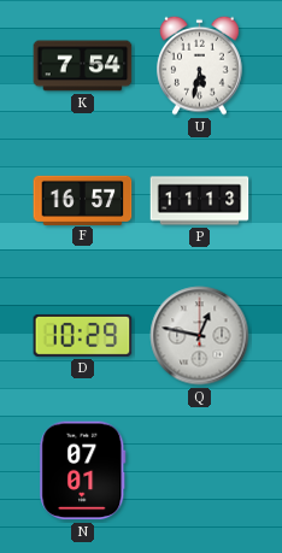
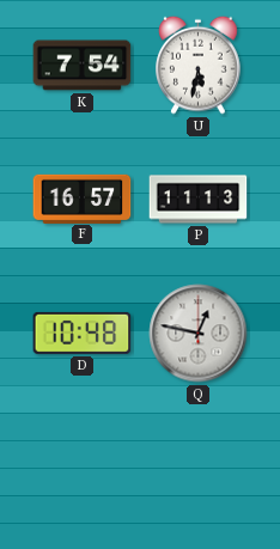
D: 10:29 -> 10:48 (83, 333)
N: 07:01 -> none (83, 471)
